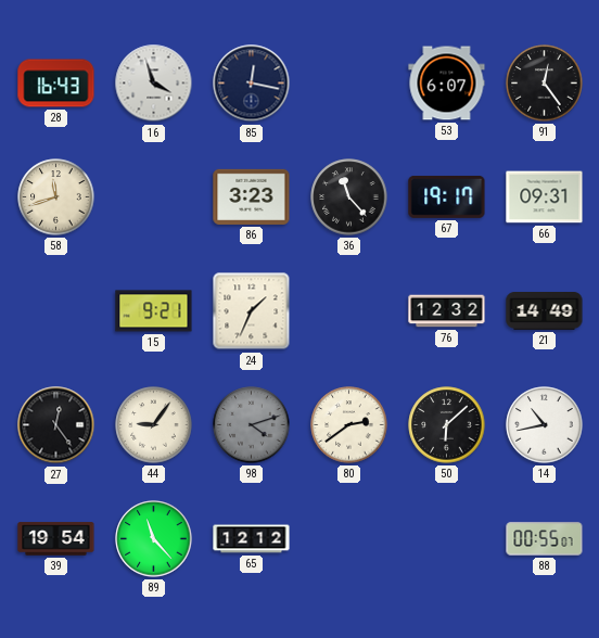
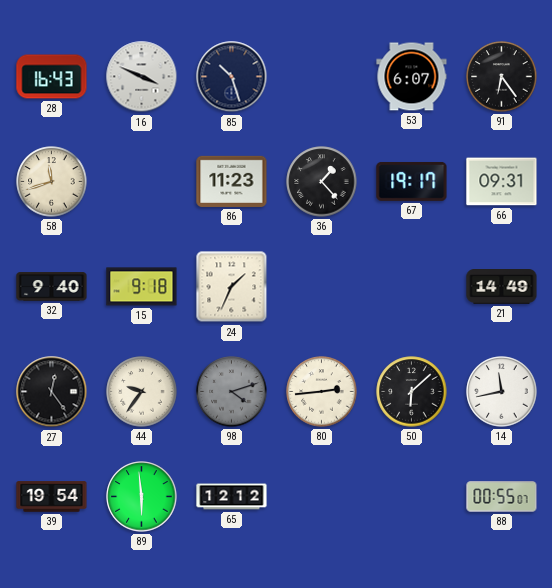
16: 3:57 -> 3:49 (142, 77)
85: 12:17 -> 10:27 (232, 77)
91: 12:24 -> 6:24 (502, 77)
86: 3:23 -> 11:23 (232, 181)
36: 11:23 -> 1:23 (322, 182)
32: none -> 9:40 (52, 287)
15: 9:21 -> 9:18 (142, 287)
76: 12:32 -> none (447, 311)
44: 9:06 -> 9:36 (142, 392)
80: 2:39 -> 2:44 (322, 392)
14: 10:43 -> 11:43 (502, 392)
89: 11:23 -> 5:59 (142, 497)
